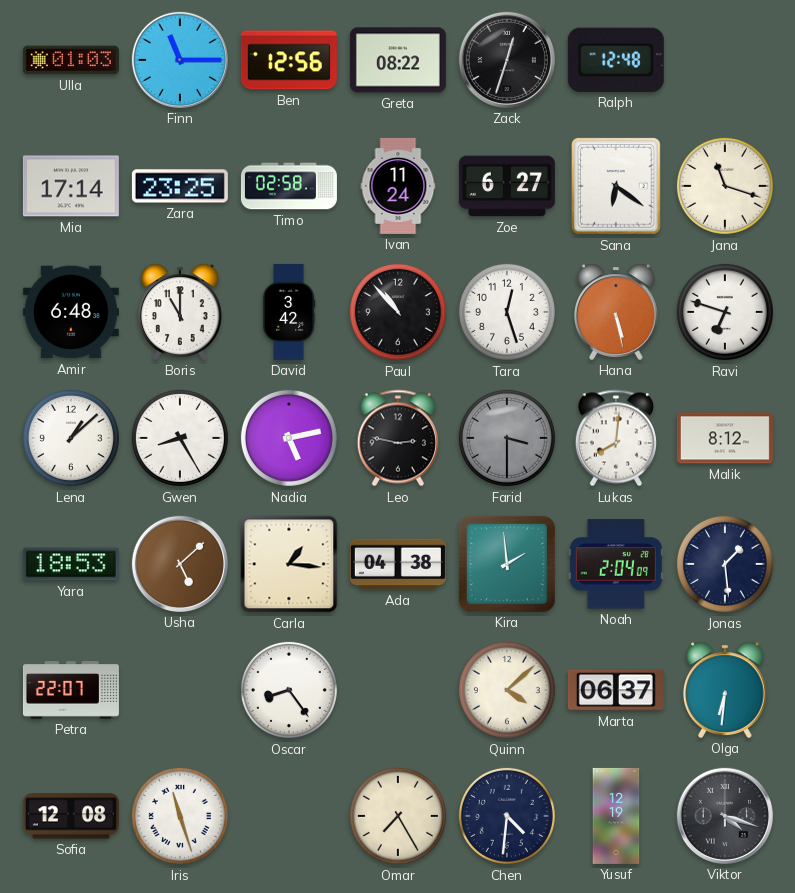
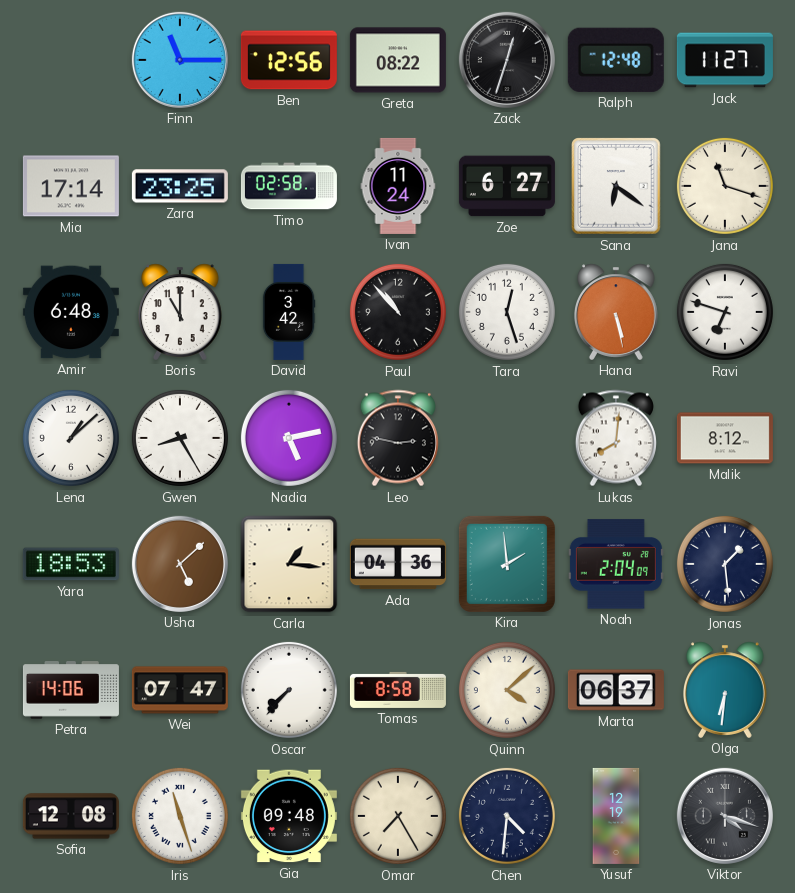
Ulla: 01:03 -> none (71, 60)
Jack: none -> 11:27 (725, 60)
Farid: 3:30 -> none (507, 438)
Ada: 04:38 -> 04:36 (398, 564)
Petra: 22:07 -> 14:06 (71, 690)
Wei: none -> 07:47 (180, 690)
Oscar: 8:24 -> 7:37 (289, 690)
Tomas: none -> 8:58 (398, 690)
Gia: none -> 09:48 (289, 816)
